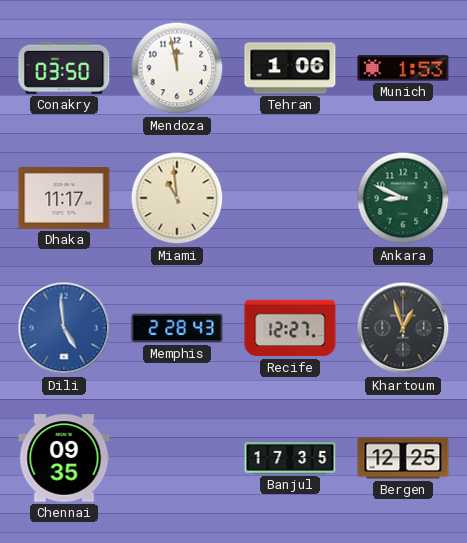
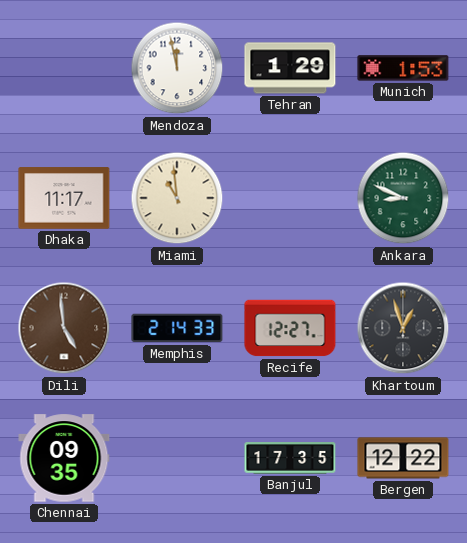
Conakry: 03:50 -> none (64, 68)
Tehran: 1:06 -> 1:29 (290, 68)
Dili dial: blue -> brown (64, 328)
Memphis: 2:28 -> 2:14 (177, 328)
Bergen: 12:25 -> 12:22 (403, 458)
